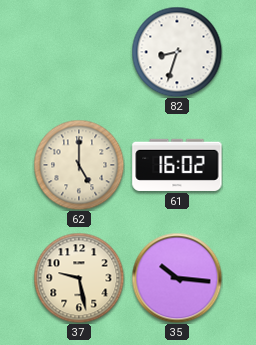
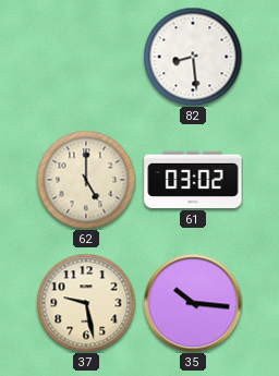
82: 8:33 -> 8:29 (193, 57)
61: 16:02 -> 03:02 (193, 180)
